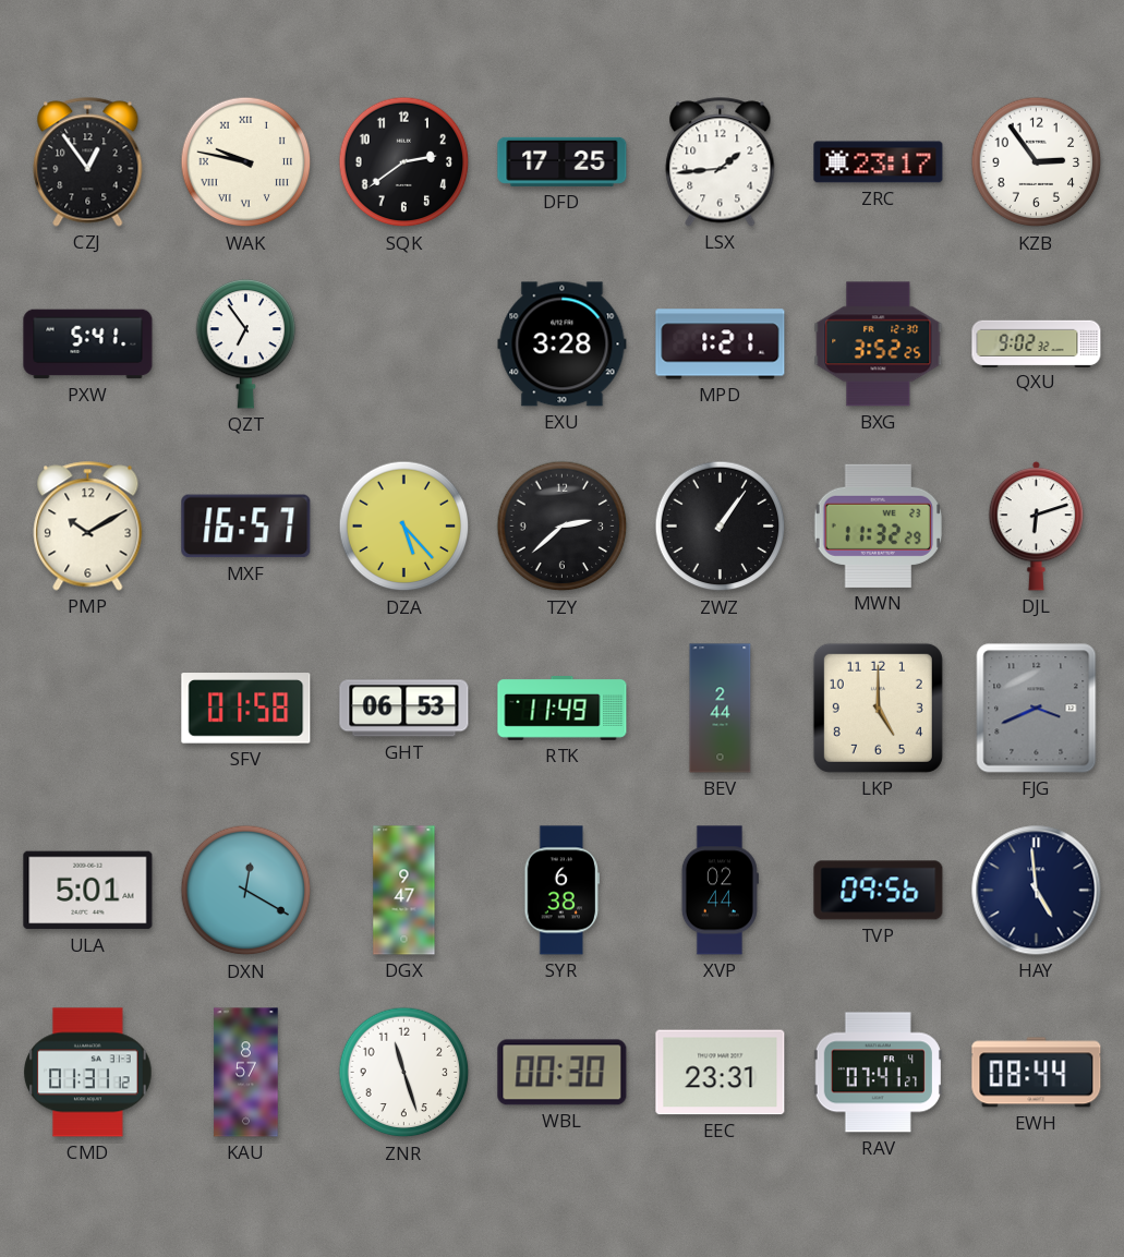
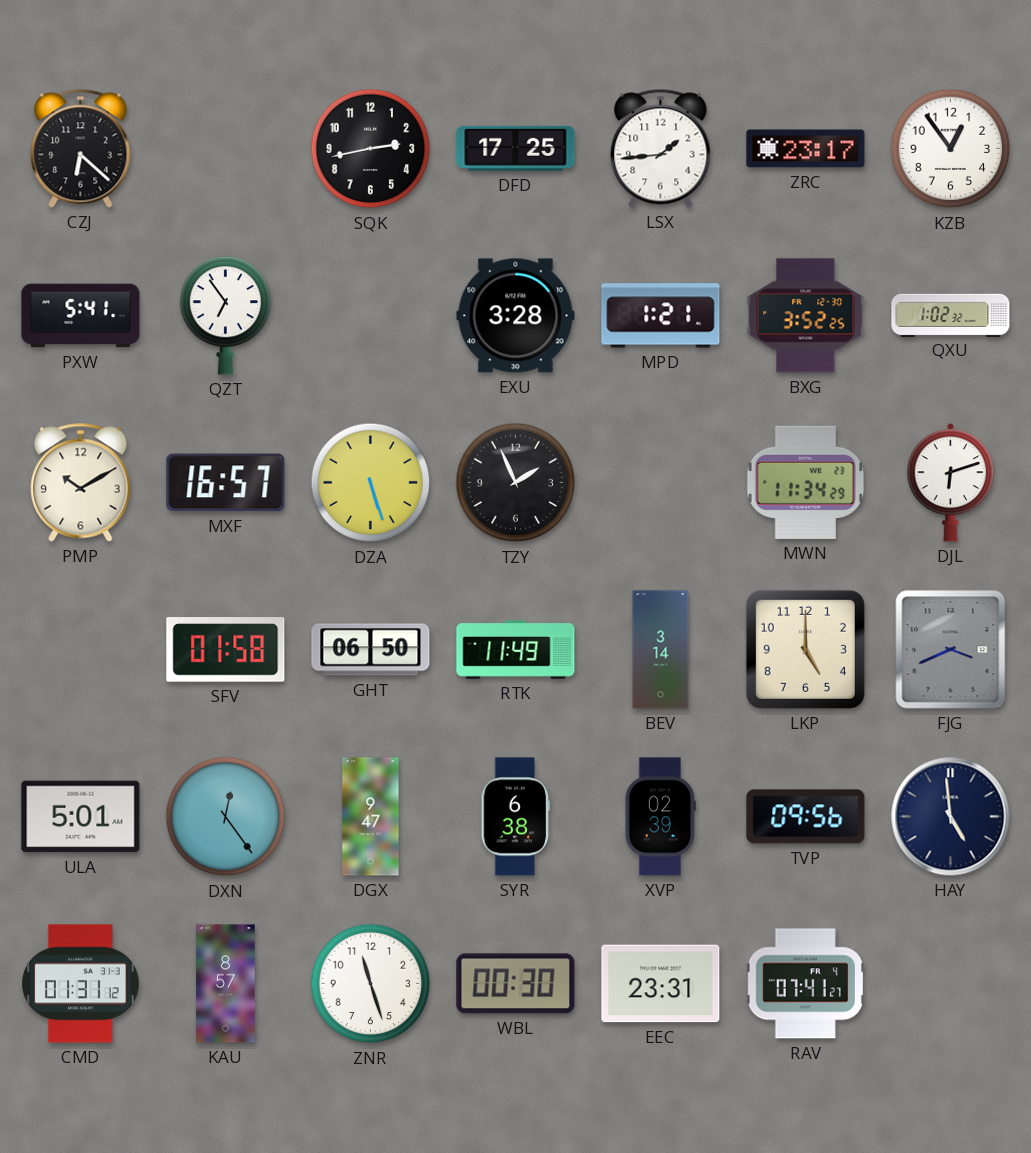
CZJ: 12:54 -> 6:22 (81, 149)
WAK: 9:47 -> none (246, 162)
SQK: 2:39 -> 2:43 (371, 149)
KZB: 2:54 -> 12:54 (951, 149)
QXU: 9:02 -> 1:02 (951, 315)
DZA: 5:23 -> 5:27 (371, 483)
TZY: 2:38 -> 1:56 (516, 483)
ZWZ: 1:06 -> none (721, 527)
MWN: 11:32 -> 11:34 (805, 482)
GHT: 06:53 -> 06:50 (371, 650)
BEV: 2:44 -> 3:14 (661, 650)
DXN: 12:20 -> 12:24 (226, 817)
XVP: 02:44 -> 02:39 (660, 817)
EWH: 08:44 -> none (1037, 1073)
